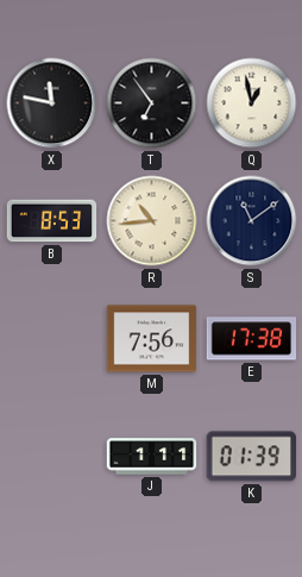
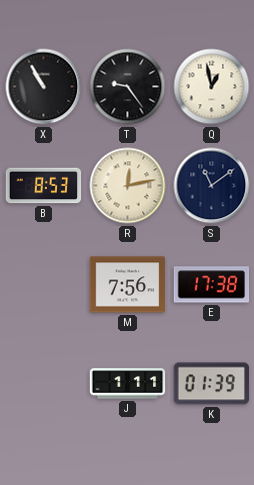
X: 11:47 -> 10:55 (44, 87)
T: 6:54 -> 9:24 (128, 87)
R: 10:44 -> 12:13 (128, 186)
